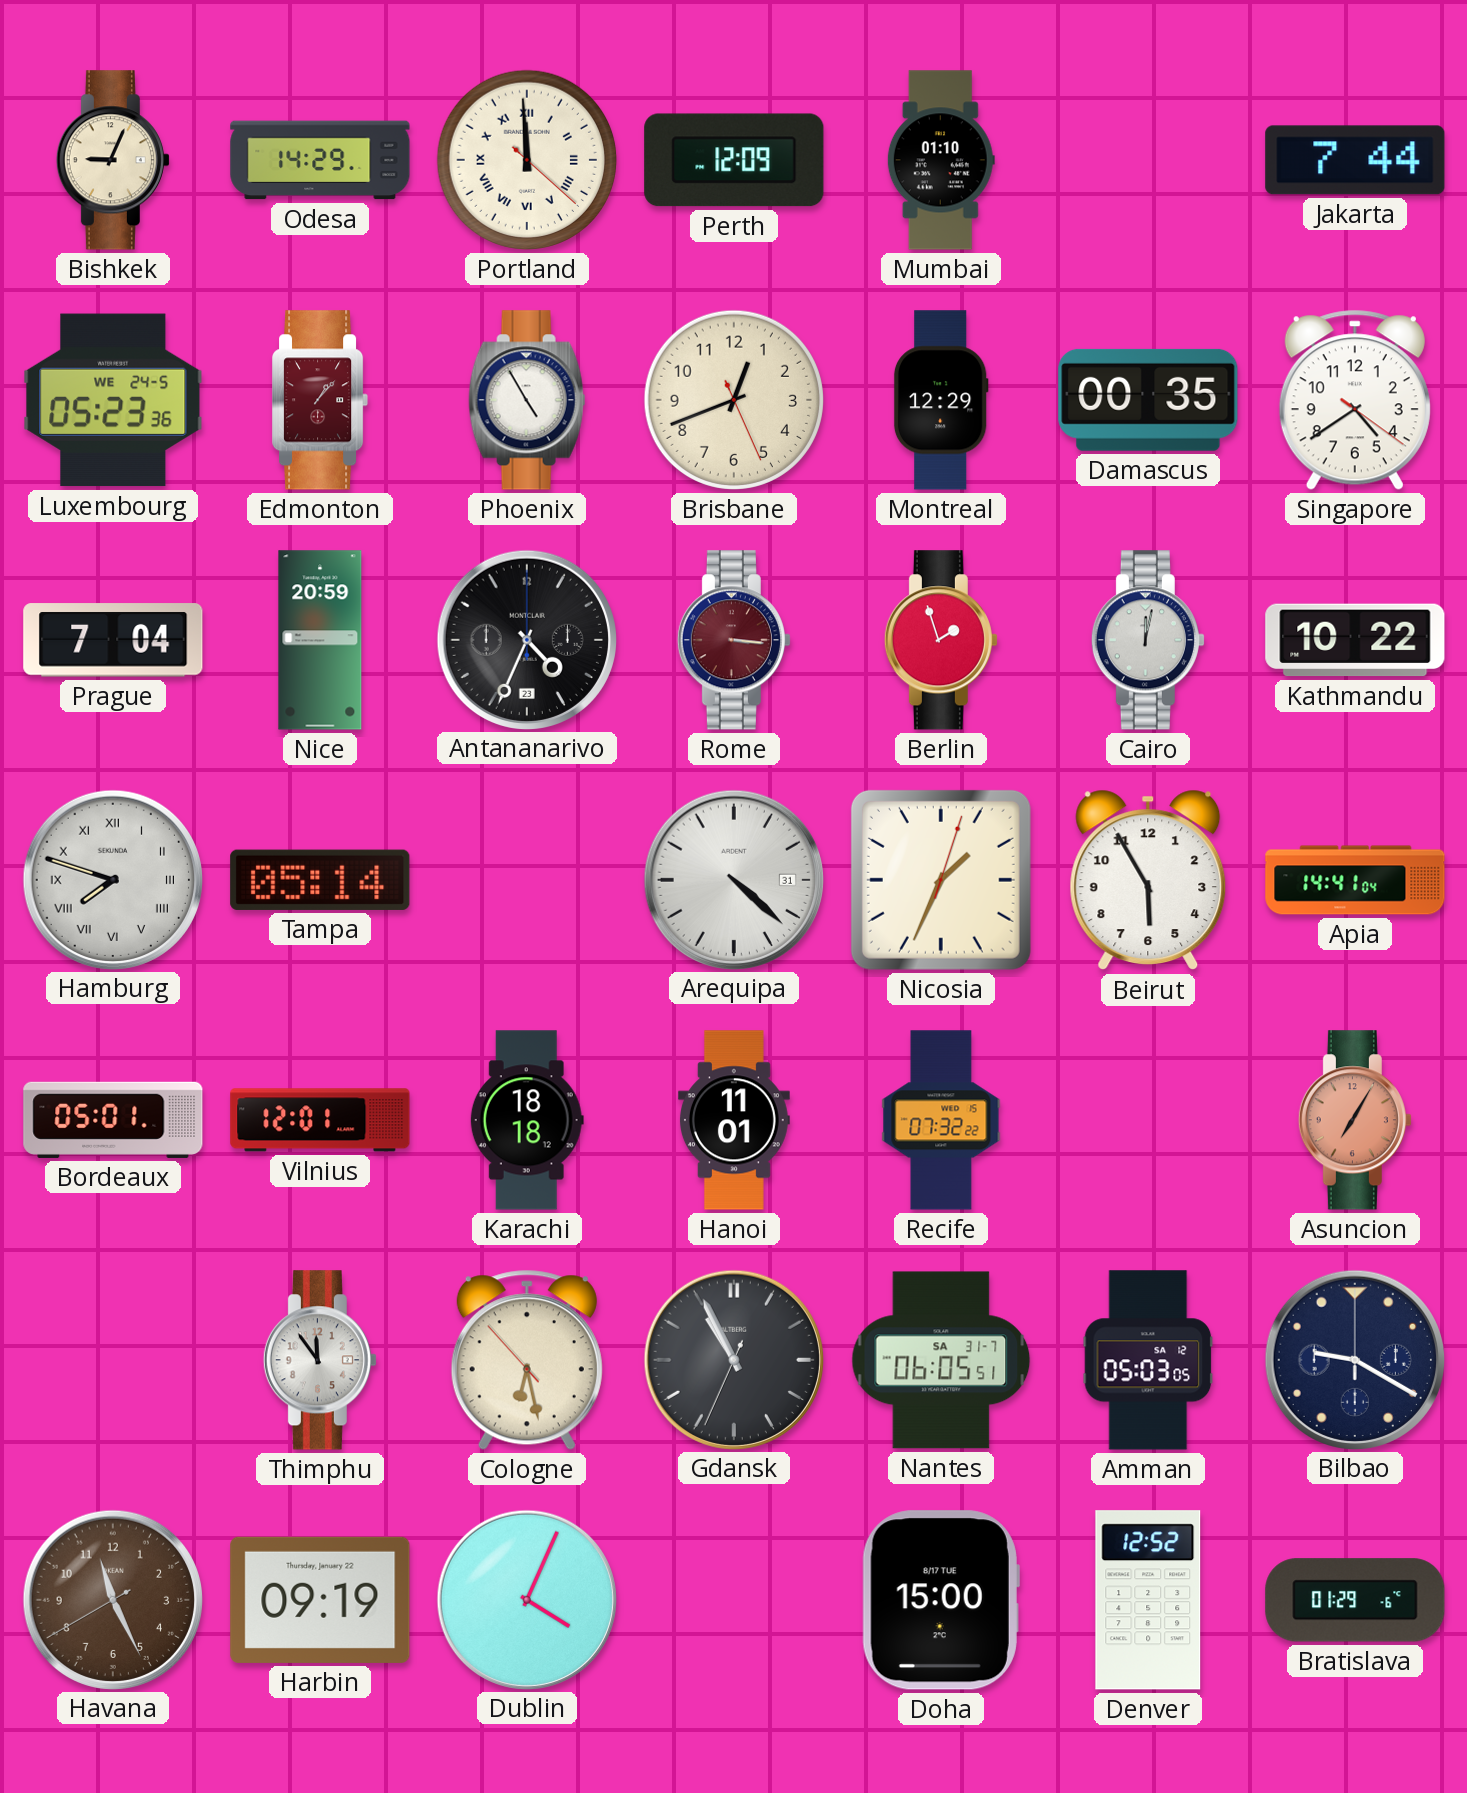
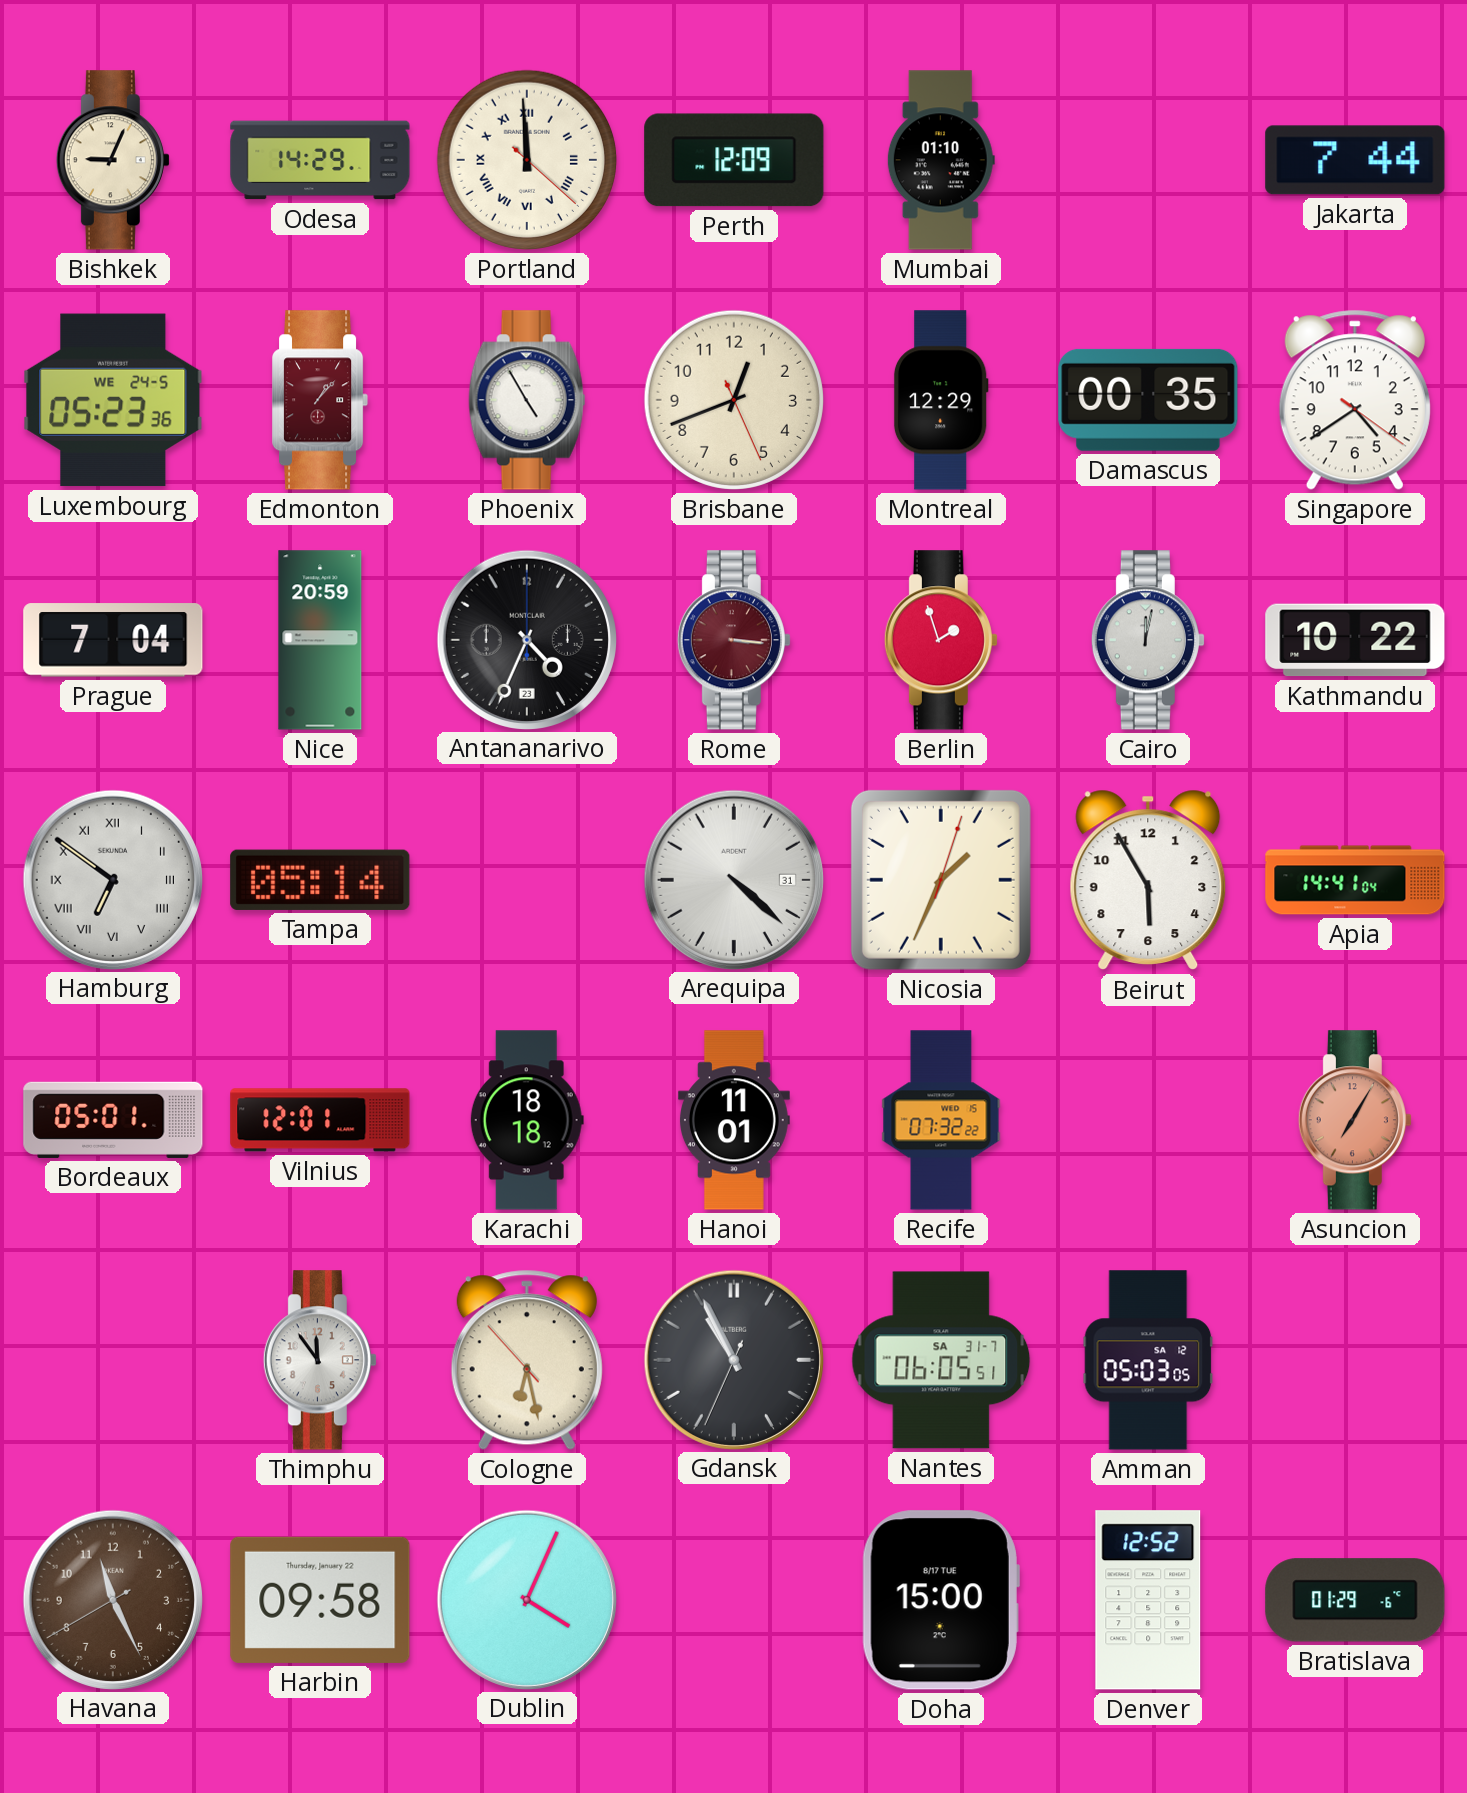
Hamburg: 7:48 -> 6:51 (112, 879)
Bilbao: 9:20 -> none (1354, 1359)
Harbin: 09:19 -> 09:58 (320, 1600)
